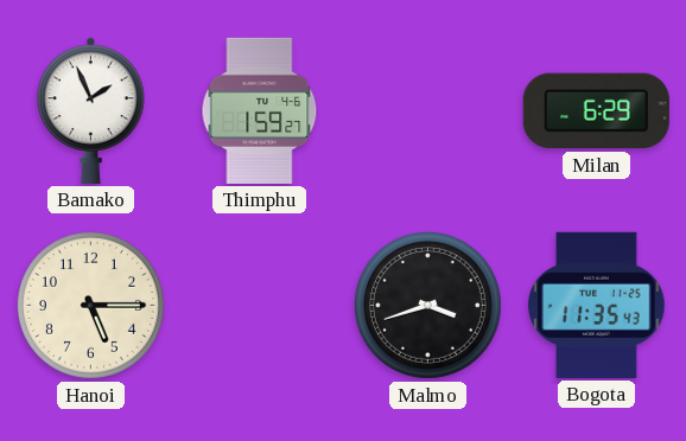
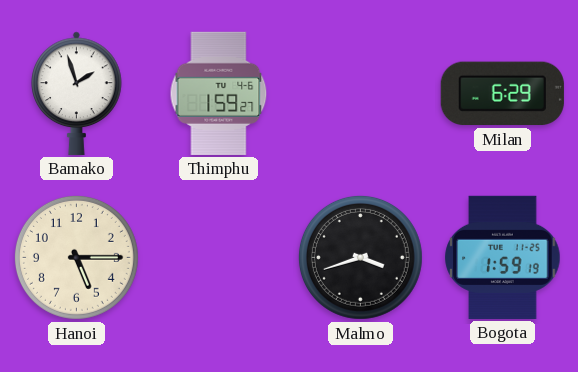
Bamako: 1:56 -> 1:57 (77, 93)
Bogota: 11:35 -> 1:59 (503, 257)
